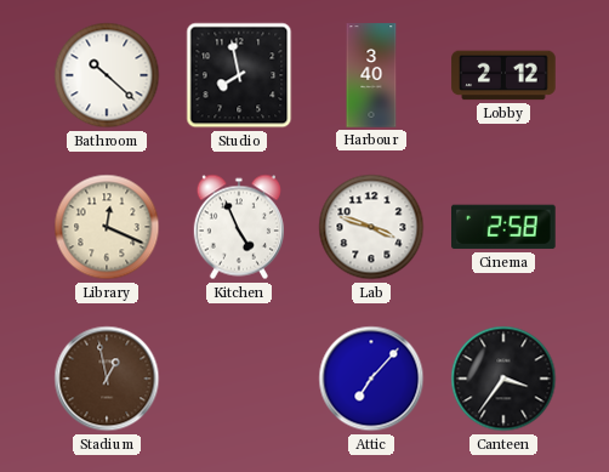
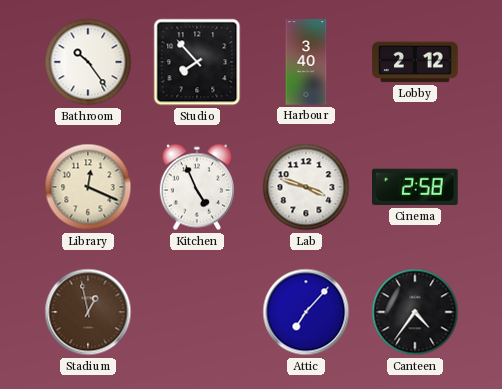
Bathroom: 10:22 -> 10:24 (88, 62)
Studio: 7:58 -> 7:53 (197, 62)
Canteen: 3:36 -> 4:36 (415, 312)
